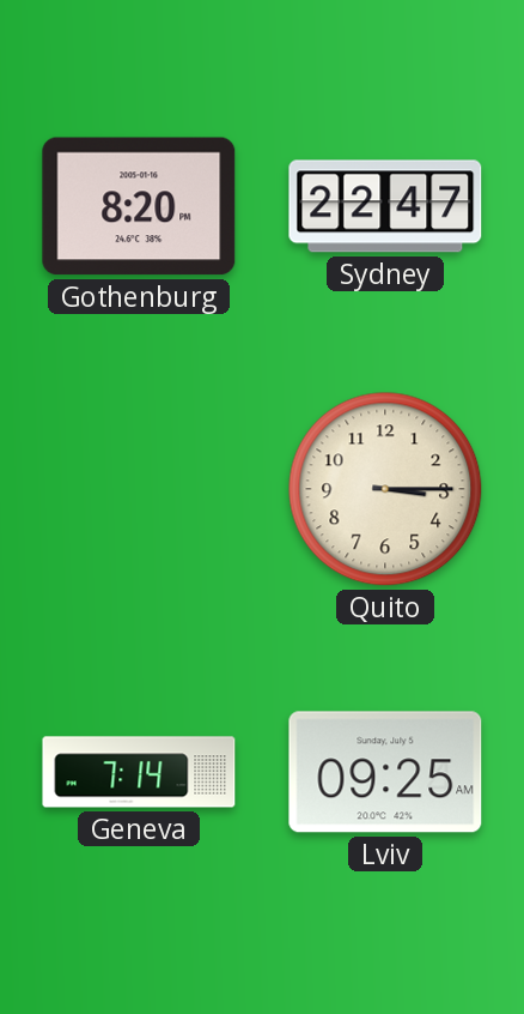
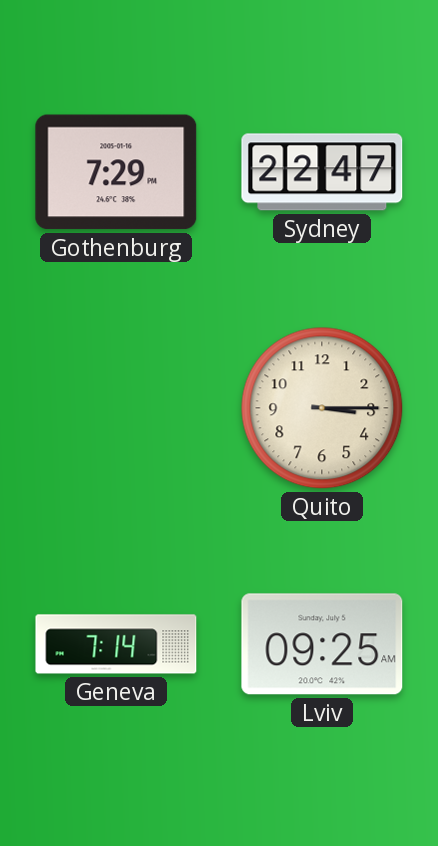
Gothenburg: 8:20 -> 7:29 (116, 172)
